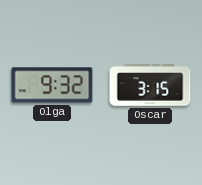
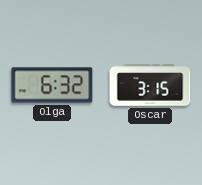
Olga: 9:32 -> 6:32 (52, 85)
